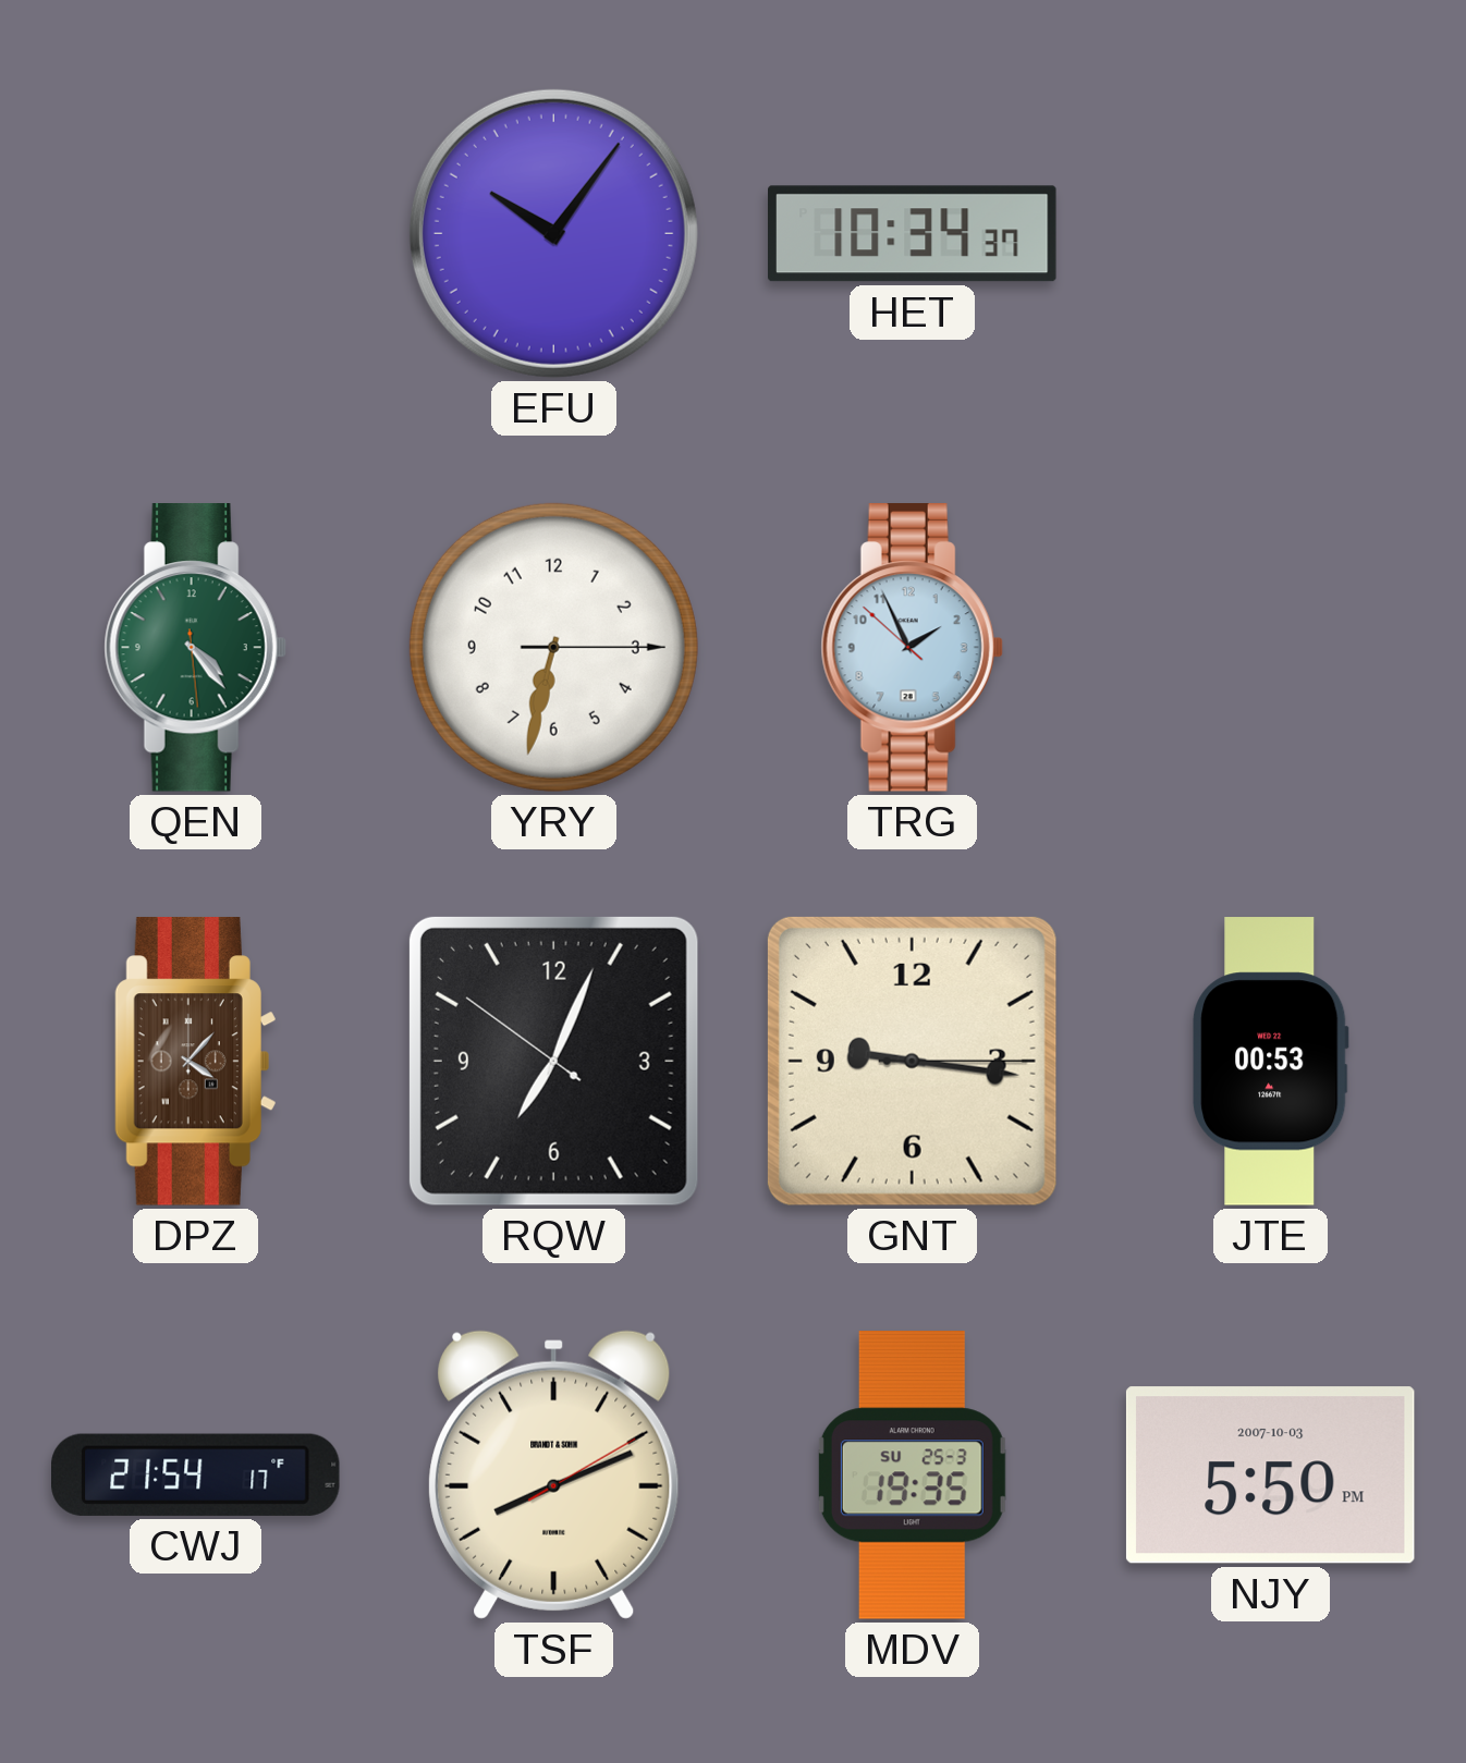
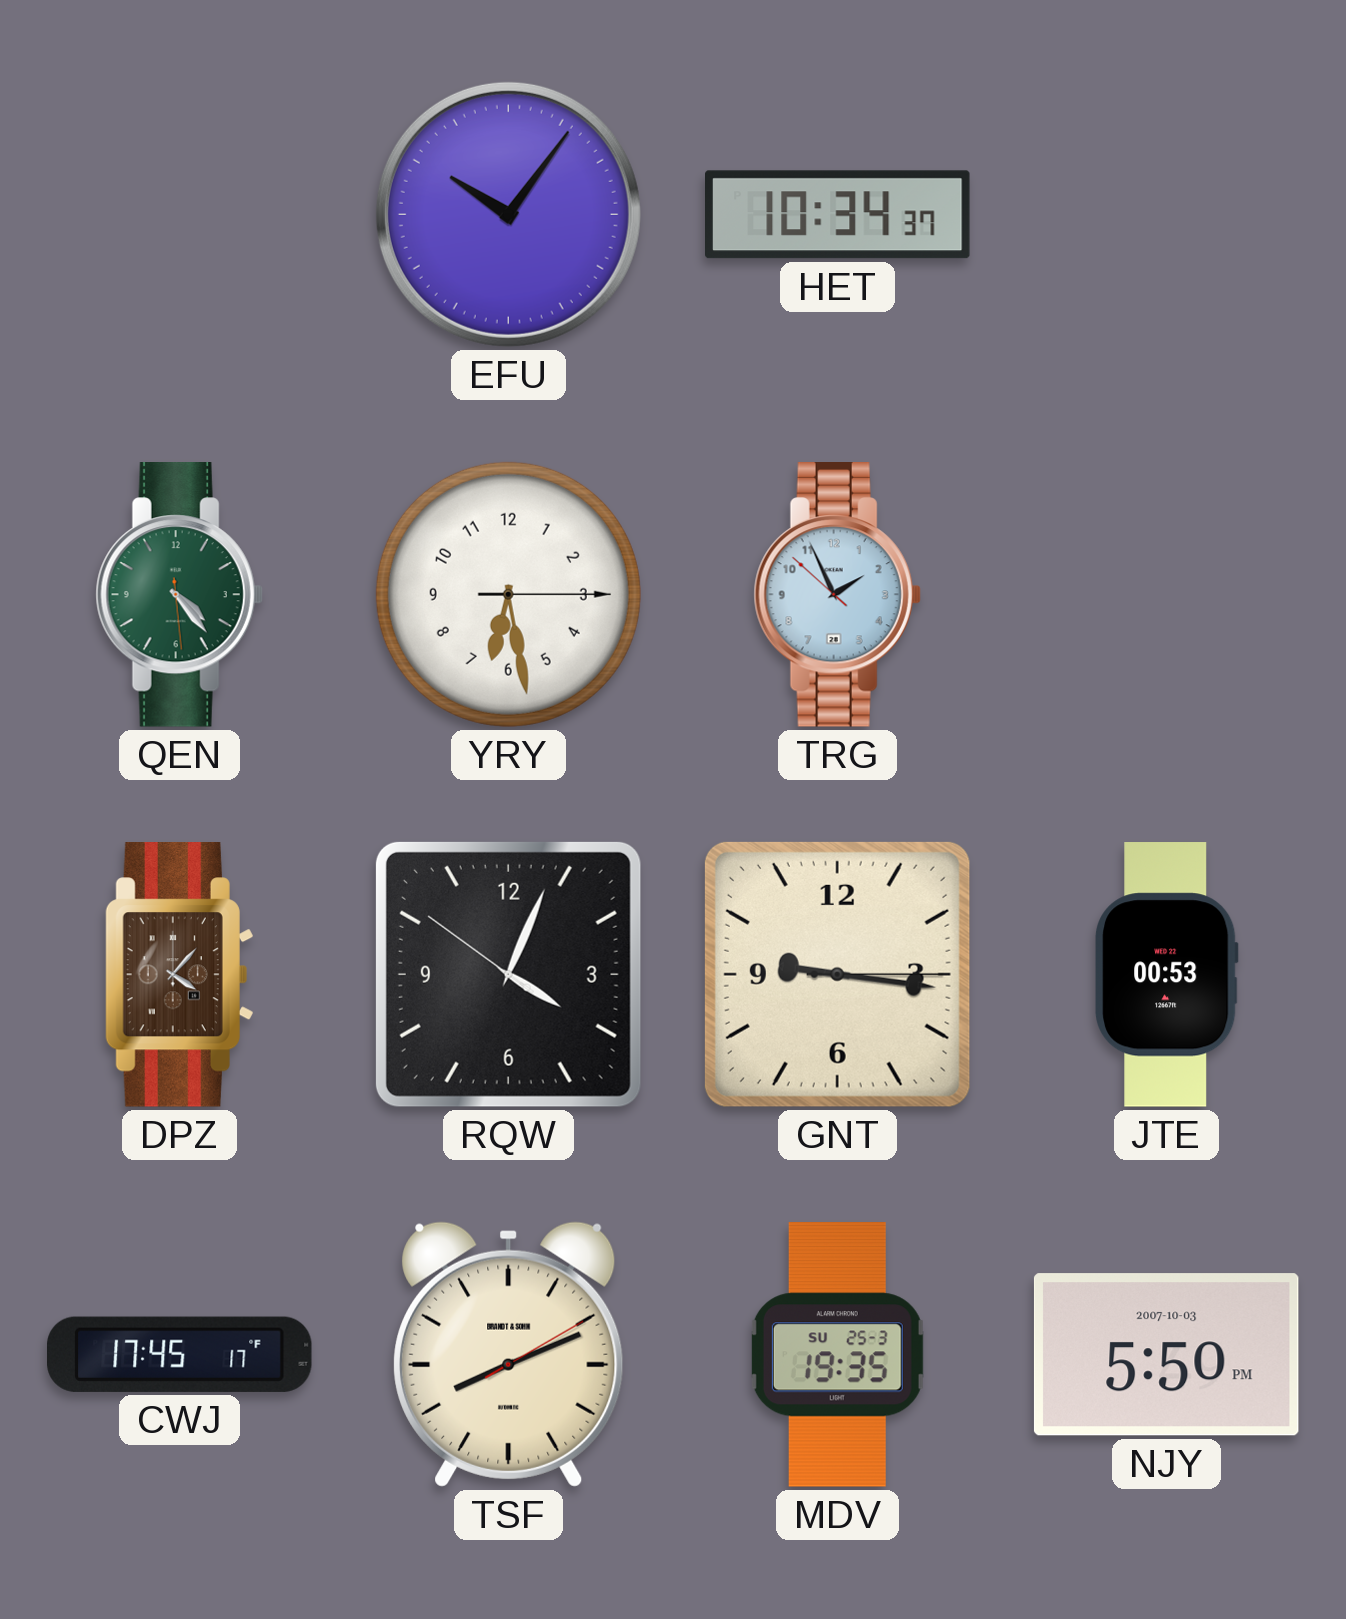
YRY: 6:32 -> 6:28 (508, 594)
RQW: 7:03 -> 4:03 (508, 974)
CWJ: 21:54 -> 17:45 (180, 1354)
